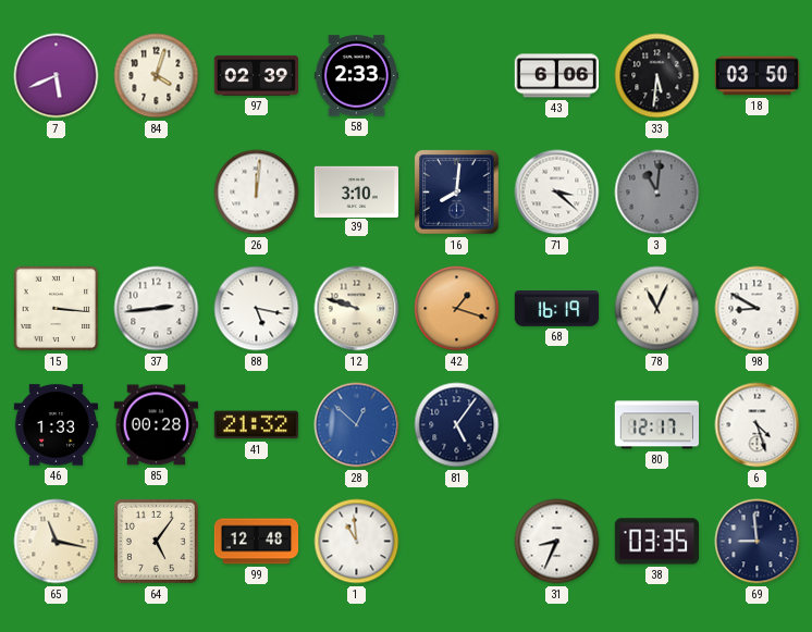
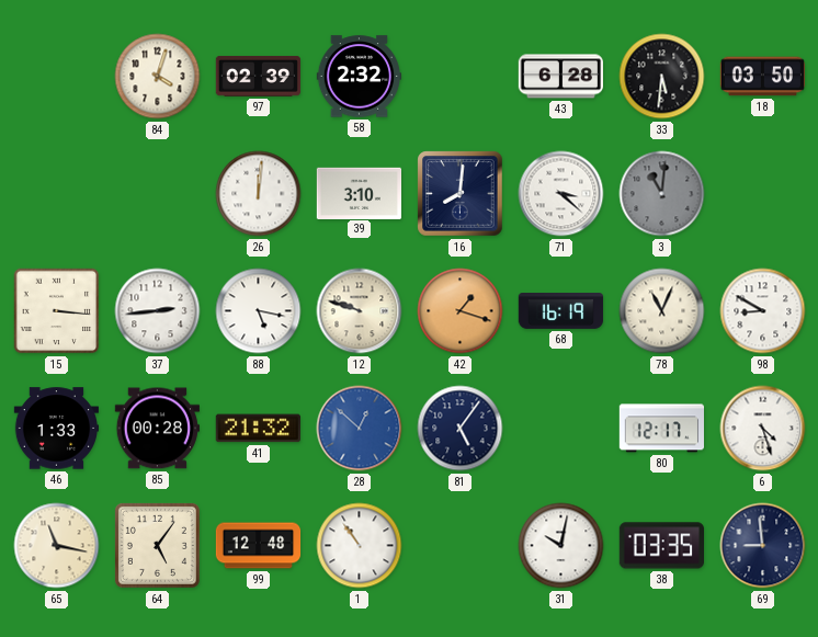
7: 5:41 -> none (57, 76)
58: 2:33 -> 2:32 (359, 77)
43: 6:06 -> 6:28 (560, 77)
1: 10:59 -> 10:54 (360, 546)
31: 8:34 -> 10:02 (561, 546)
